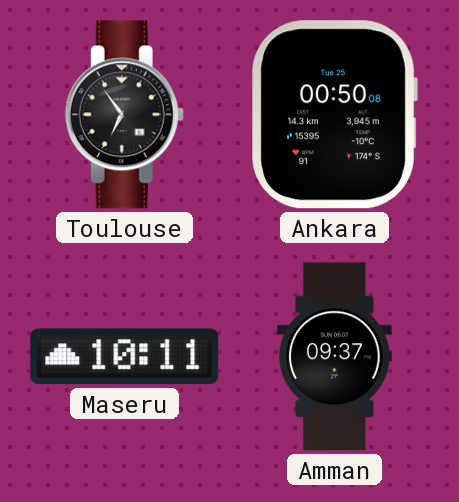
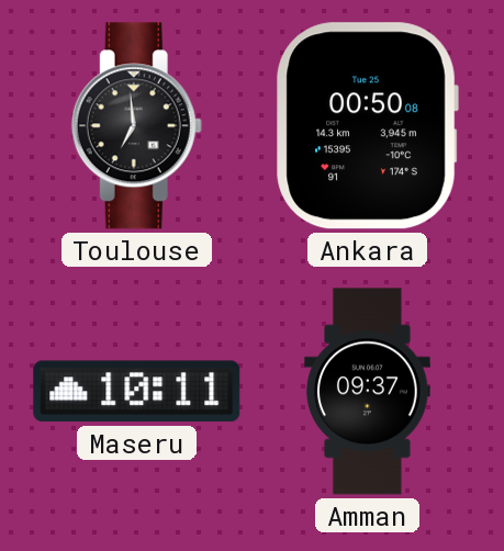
Toulouse: 6:54 -> 6:59 (136, 126)
